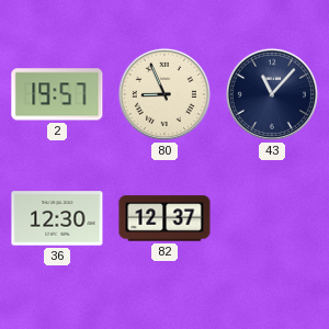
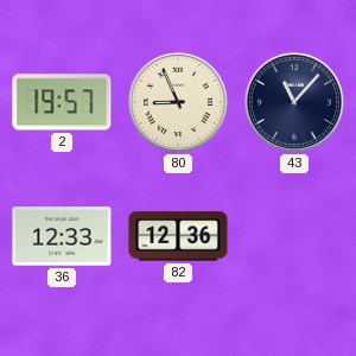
36: 12:30 -> 12:33 (62, 236)
82: 12:37 -> 12:36 (178, 236)
